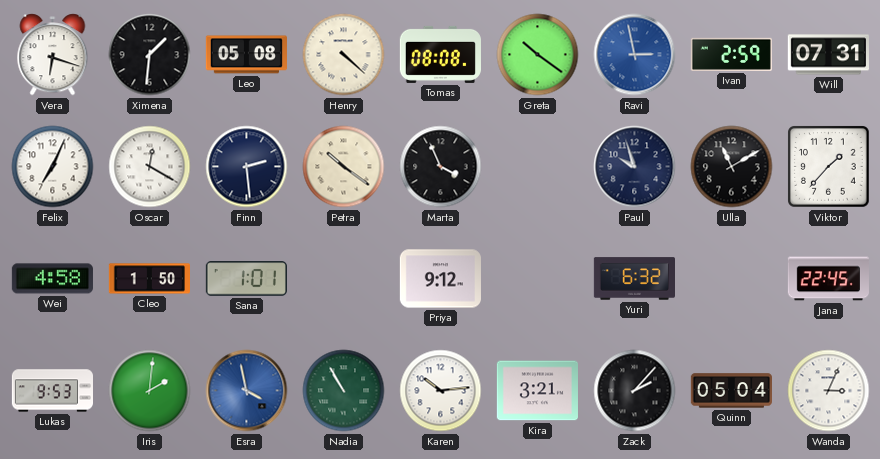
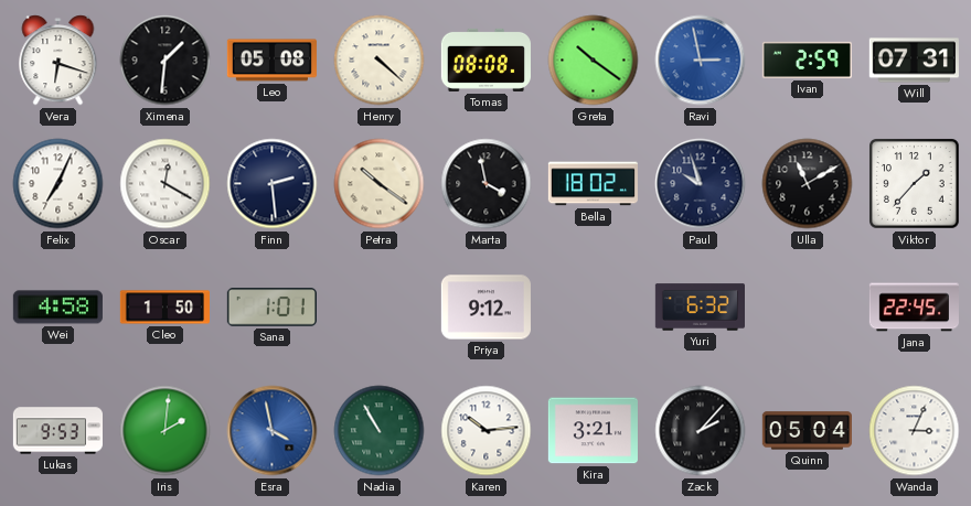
Marta: 3:56 -> 3:58 (487, 184)
Bella: none -> 18:02 (593, 184)
